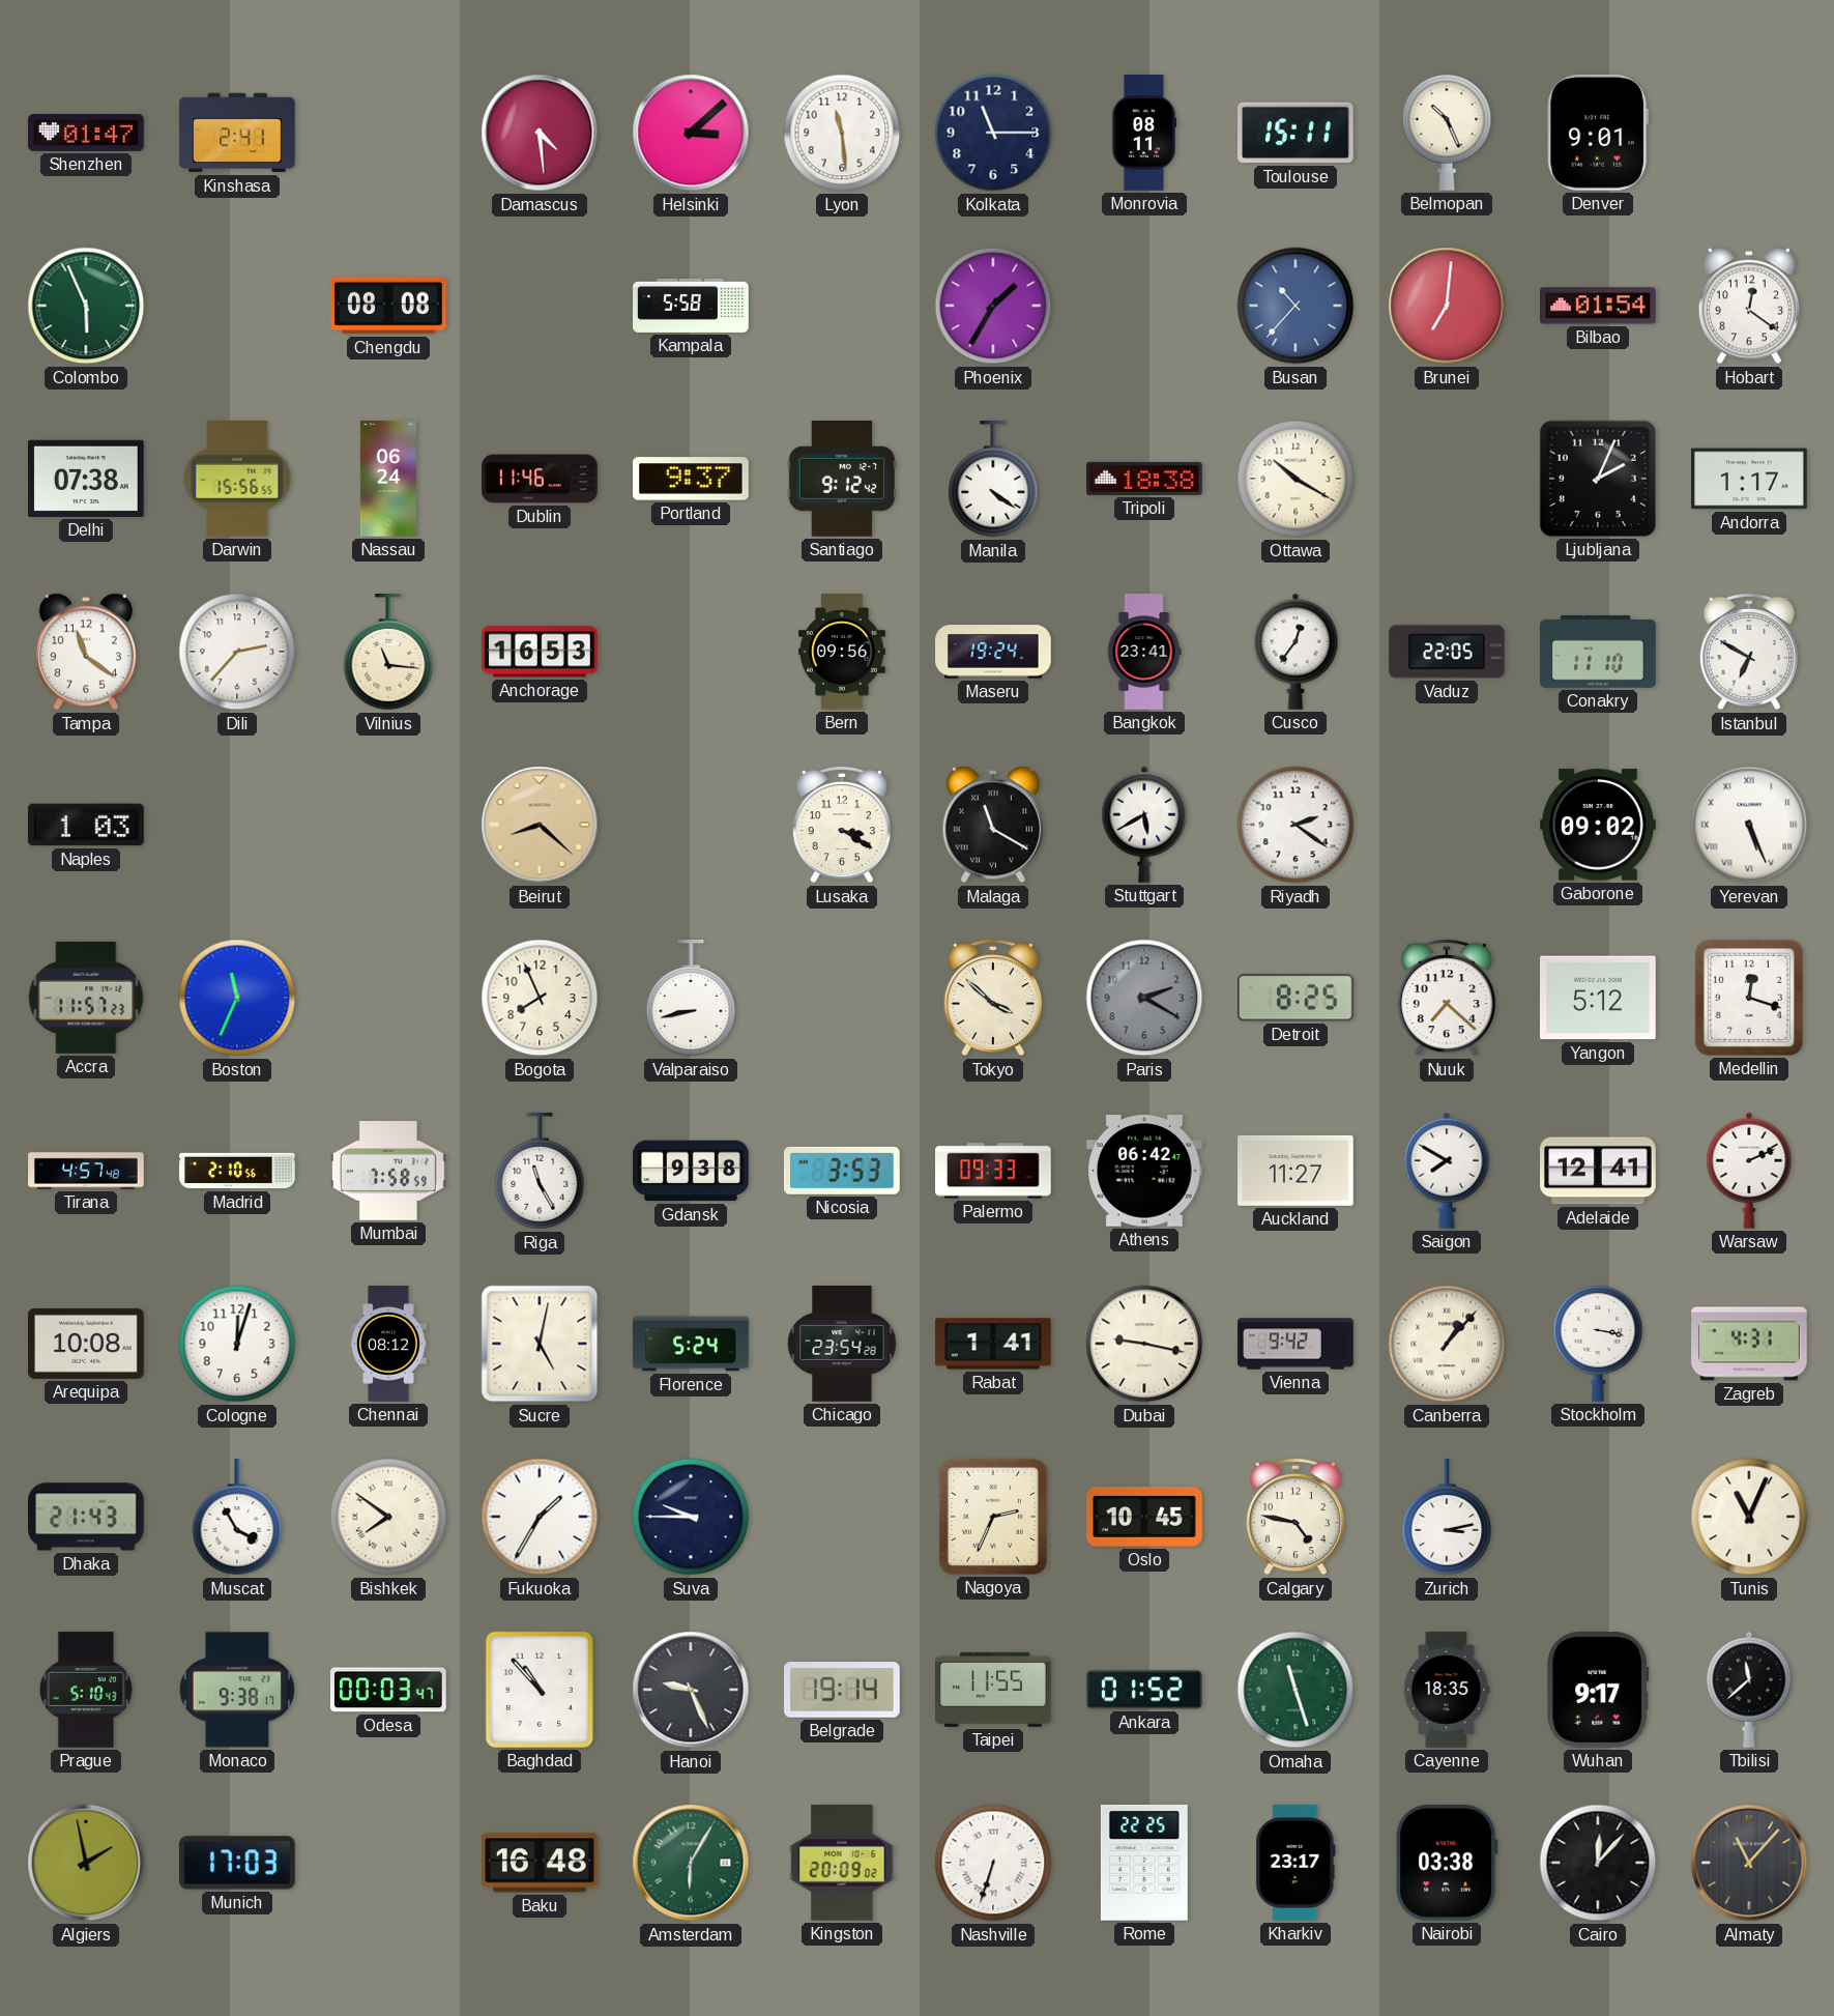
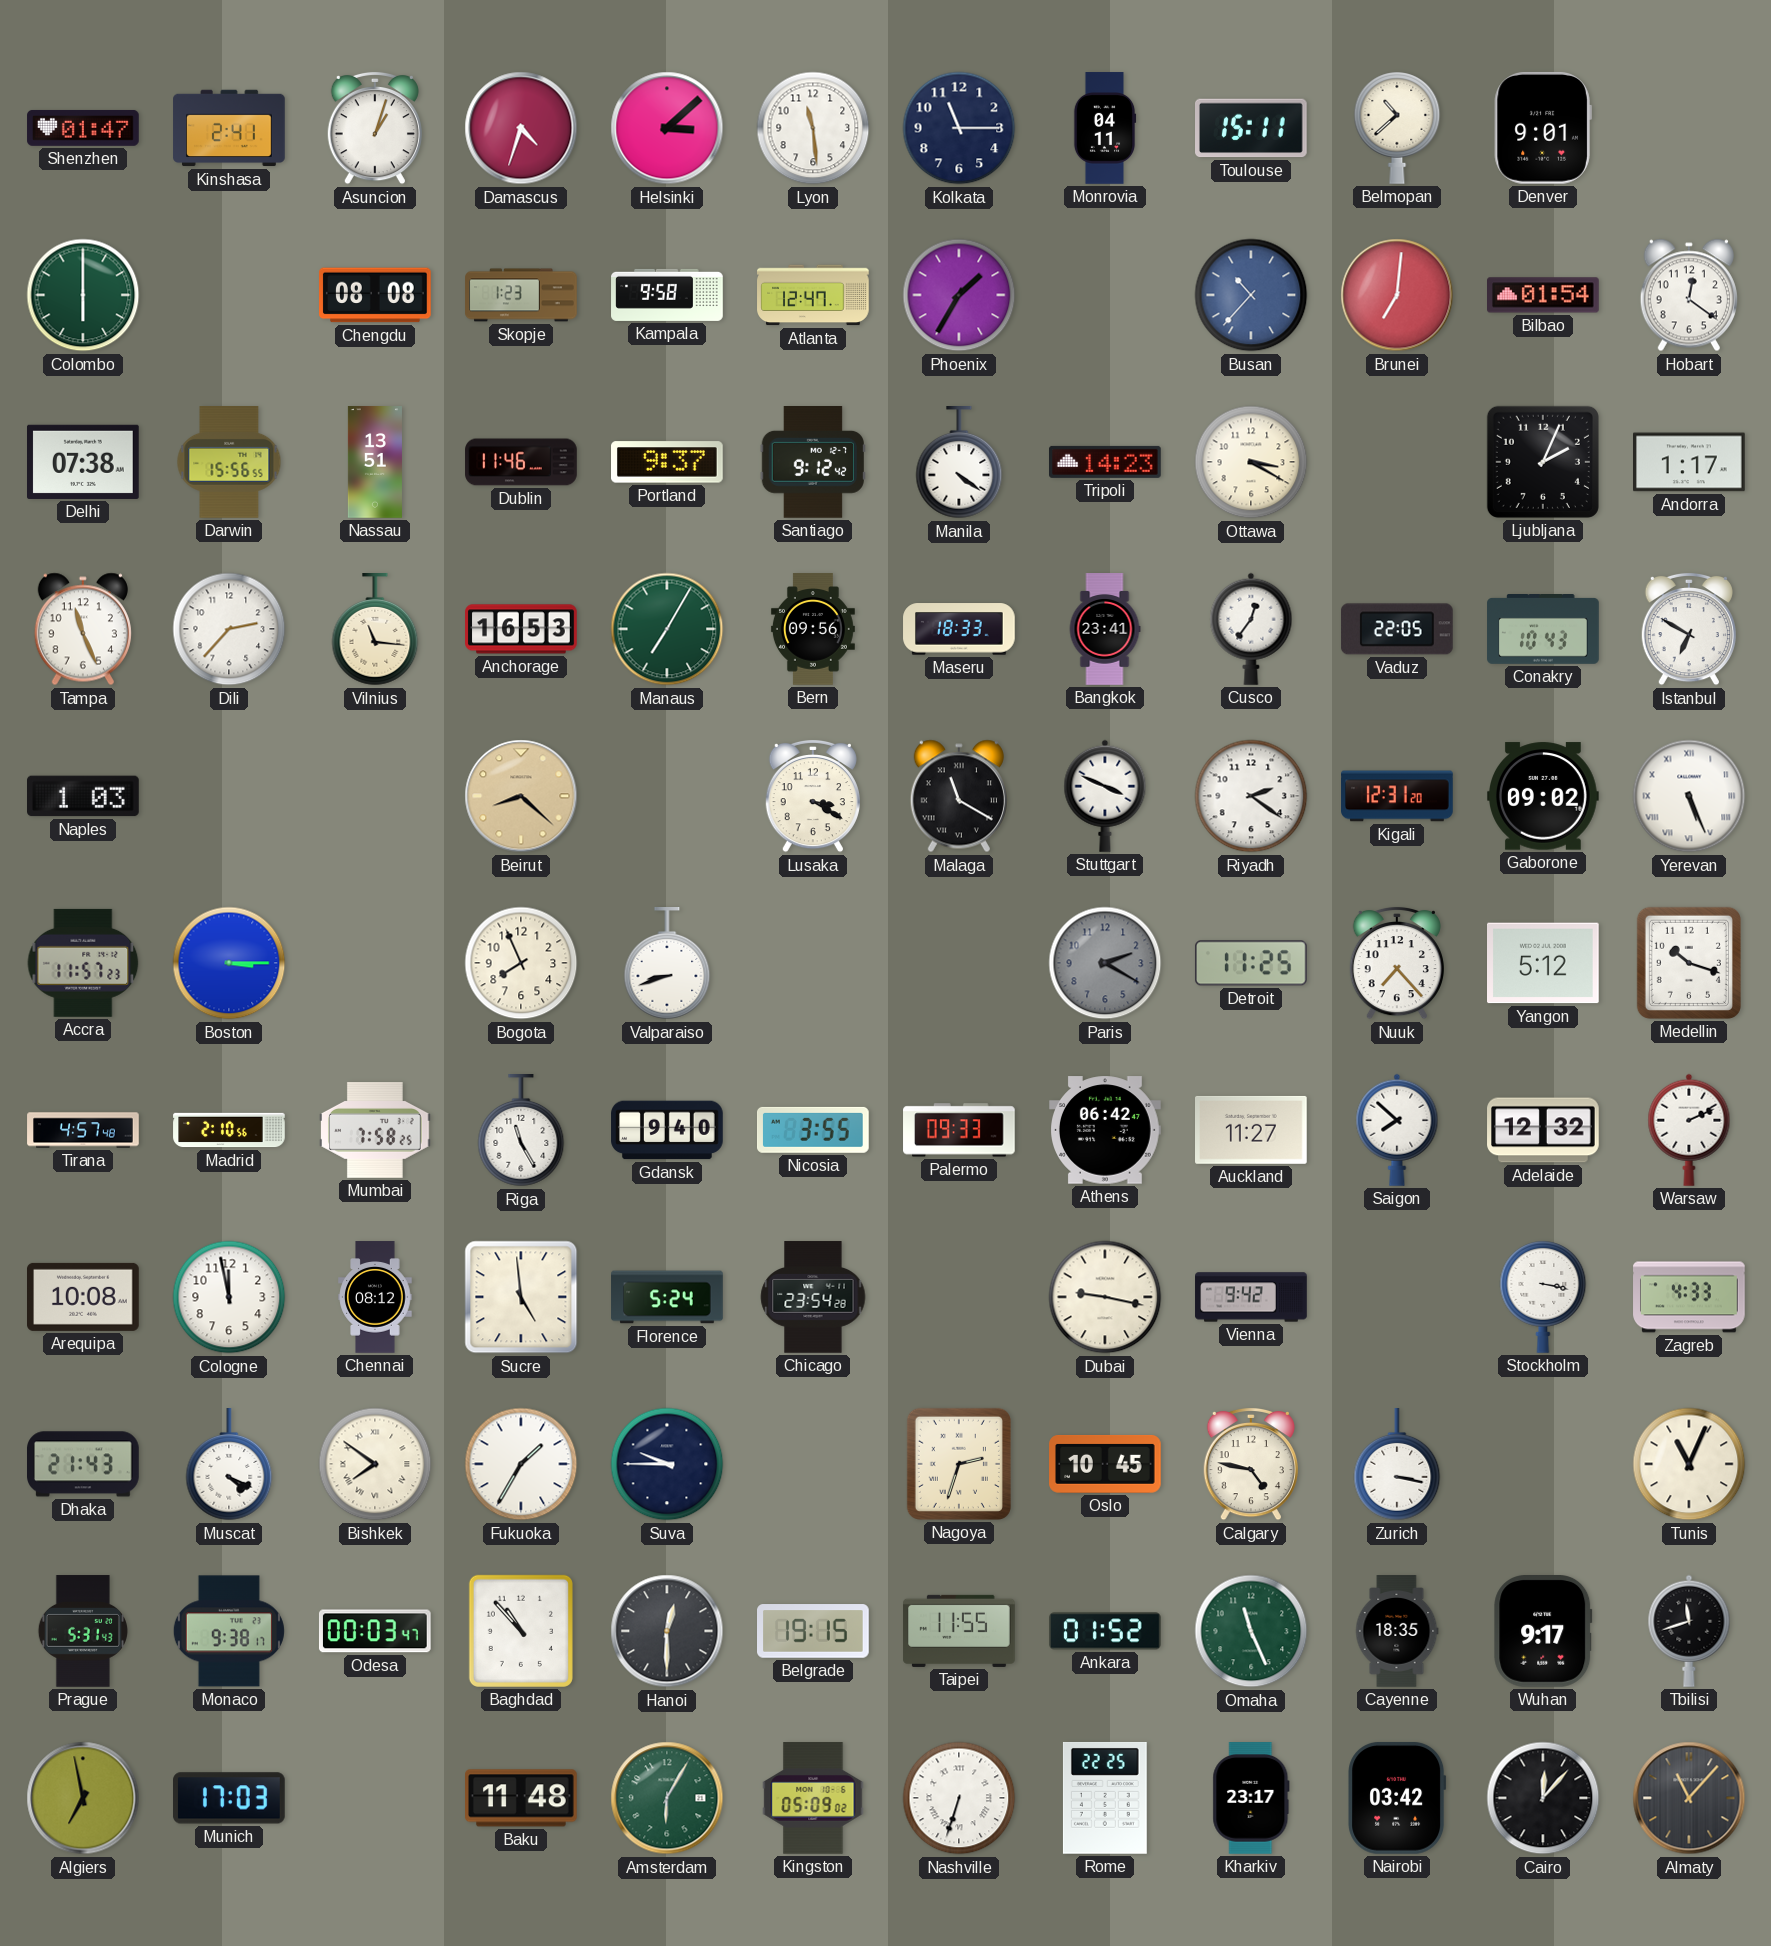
Asuncion: none -> 1:03 (375, 128)
Damascus: 4:29 -> 4:33 (521, 128)
Monrovia: 08:11 -> 04:11 (1105, 128)
Belmopan: 10:26 -> 10:38 (1397, 128)
Colombo: 5:56 -> 6:00 (83, 295)
Skopje: none -> 1:23 (521, 295)
Kampala: 5:58 -> 9:58 (667, 295)
Atlanta: none -> 12:47 (813, 295)
Nassau: 06:24 -> 13:51 (375, 462)
Tripoli: 18:38 -> 14:23 (1106, 462)
Ottawa: 10:20 -> 3:20 (1251, 462)
Tampa: 11:21 -> 11:26 (83, 629)
Manaus: none -> 7:05 (667, 629)
Maseru: 19:24 -> 18:33 (959, 629)
Conakry: 11:10 -> 10:43 (1543, 630)
Stuttgart: 5:40 -> 3:49 (1105, 796)
Kigali: none -> 12:31 (1397, 796)
Boston: 11:34 -> 3:15 (229, 963)
Valparaiso: 8:43 -> 8:42 (667, 964)
Tokyo: 3:52 -> none (993, 998)
Detroit: 8:25 -> 11:25 (1251, 963)
Nuuk: 7:22 -> 7:23 (1397, 963)
Medellin: 12:18 -> 10:18 (1689, 963)
Mumbai: 7:58:59 -> 7:58:25 (376, 1131)
Gdansk: 9:38 -> 9:40 (667, 1130)
Nicosia: 3:53 -> 3:55 (814, 1130)
Saigon: 7:50 -> 7:52 (1397, 1130)
Adelaide: 12:41 -> 12:32 (1543, 1130)
Cologne: 12:03 -> 11:58 (229, 1297)
Sucre: 5:02 -> 4:59 (521, 1297)
Rabat: 1:41 -> none (993, 1344)
Canberra: 1:07 -> none (1447, 1344)
Zagreb: 4:31 -> 4:33 (1689, 1297)
Muscat: 3:55 -> 4:19 (229, 1465)
Nagoya: 2:34 -> 2:33 (959, 1464)
Zurich: 3:13 -> 3:17 (1397, 1465)
Prague: 5:10 -> 5:31 (82, 1631)
Hanoi: 9:26 -> 12:30 (667, 1631)
Belgrade: 19:14 -> 19:15 (814, 1631)
Omaha: 11:27 -> 11:26 (1251, 1631)
Tbilisi: 11:38 -> 11:42 (1689, 1631)
Algiers: 1:58 -> 6:58 (83, 1798)
Baku: 16:48 -> 11:48 (522, 1798)
Kingston: 20:09 -> 05:09 (813, 1798)
Nairobi: 03:38 -> 03:42 (1397, 1798)
